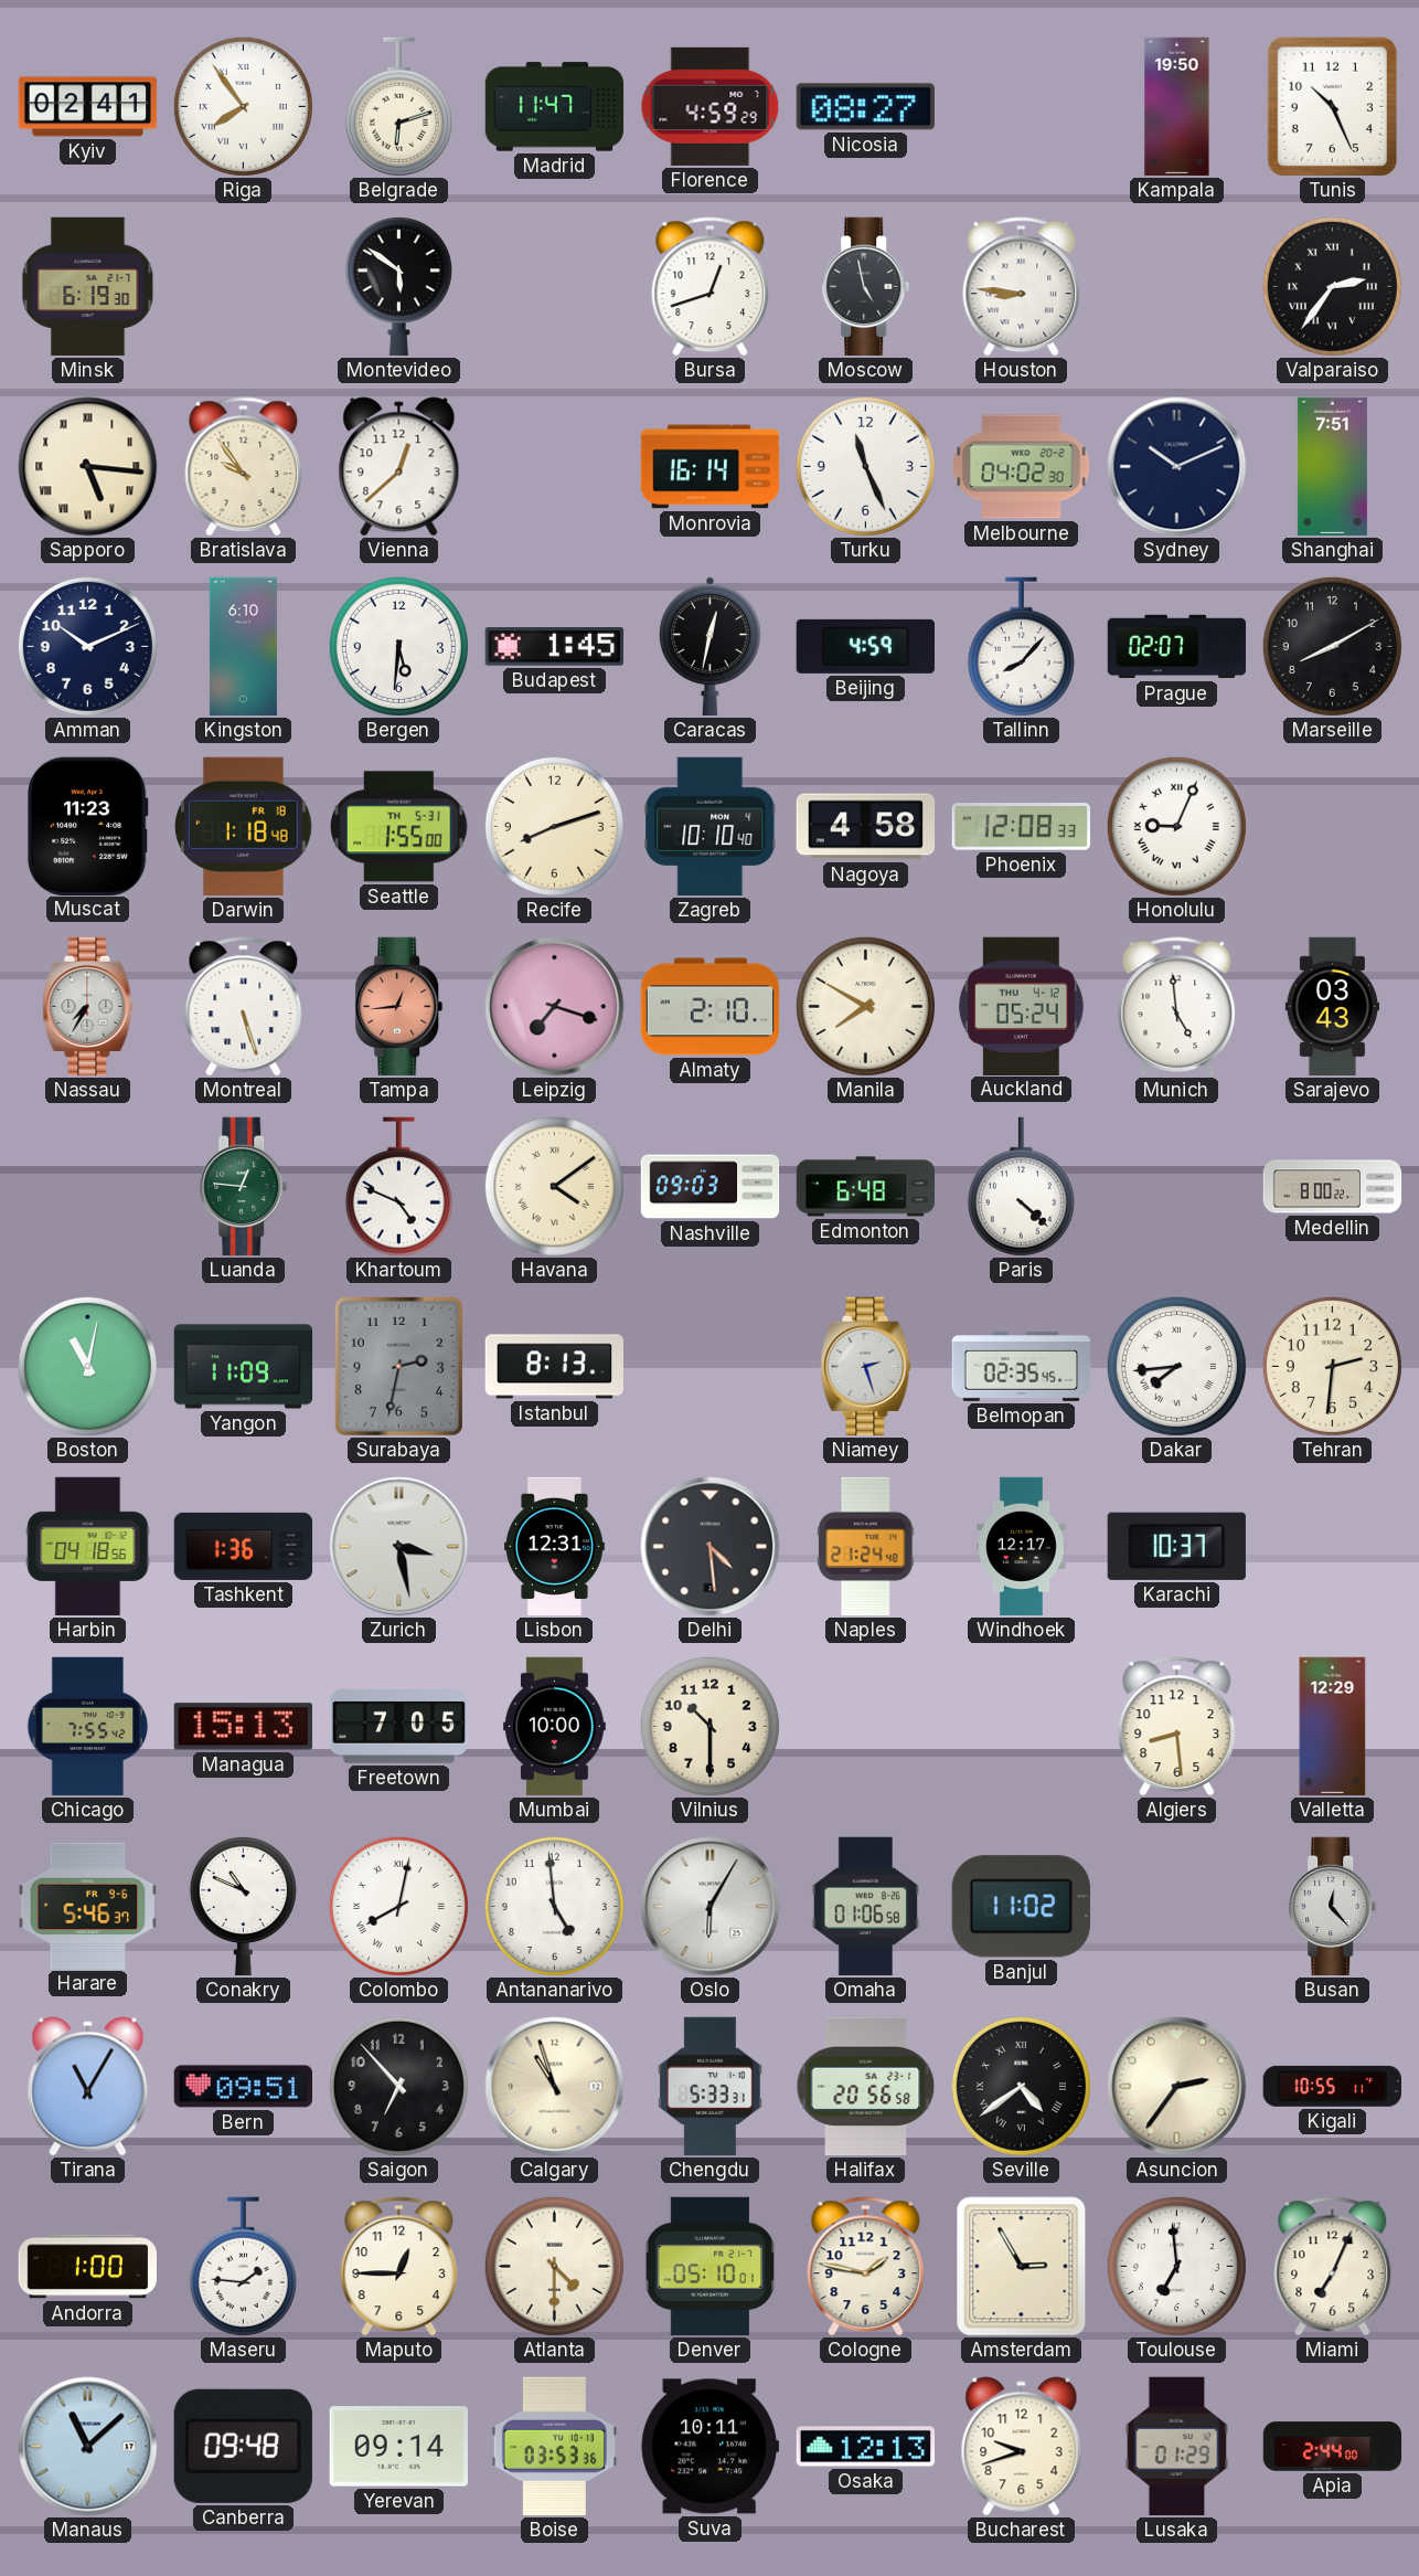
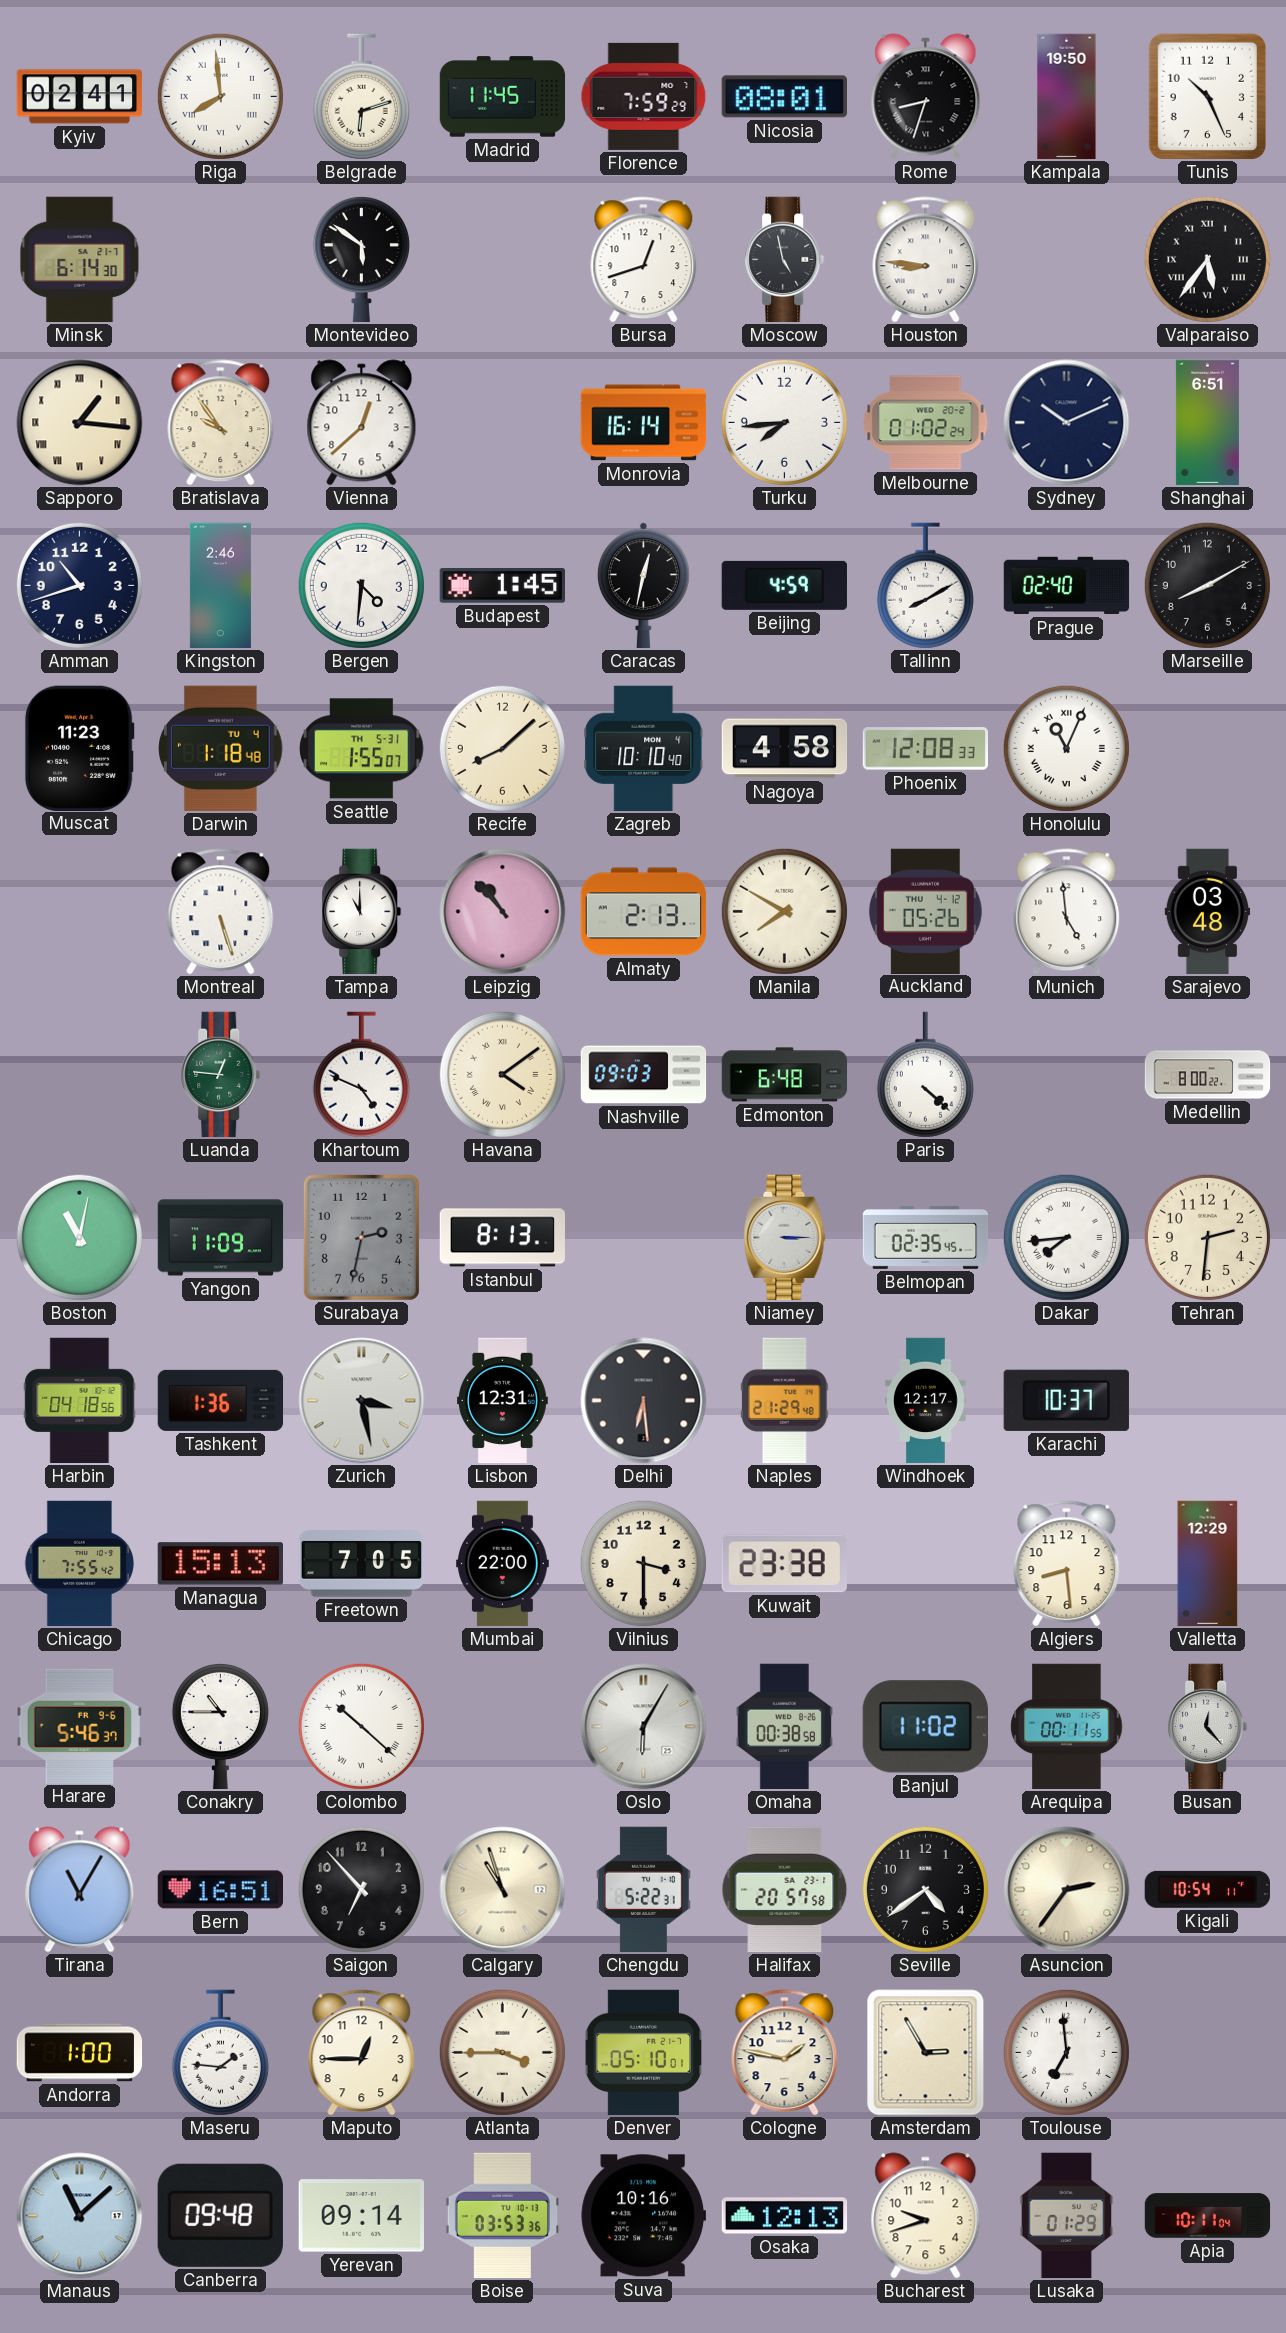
Riga: 7:54 -> 7:59 (220, 96)
Madrid: 11:47 -> 11:45 (503, 97)
Florence: 4:59 -> 7:59 (644, 96)
Nicosia: 08:27 -> 08:01 (784, 97)
Rome: none -> 8:33 (926, 97)
Minsk: 6:19 -> 6:14 (80, 260)
Valparaiso: 2:36 -> 5:36 (1207, 259)
Sapporo: 5:16 -> 1:16 (80, 423)
Turku: 11:26 -> 7:44 (784, 422)
Melbourne: 04:02 -> 01:02 (926, 423)
Shanghai: 7:51 -> 6:51 (1207, 423)
Amman: 10:11 -> 10:42 (79, 585)
Kingston: 6:10 -> 2:46 (220, 586)
Bergen: 5:31 -> 4:31 (361, 585)
Tallinn: 8:07 -> 8:10 (925, 586)
Prague: 02:07 -> 02:40 (1067, 586)
Darwin date: FR 18 -> TU 4 (221, 748)
Seattle: 1:55:00 -> 1:55:07 (362, 749)
Recife: 8:12 -> 8:08 (502, 748)
Honolulu: 9:04 -> 11:04 (1066, 748)
Nassau: 7:35 -> none (88, 1007)
Tampa: 12:44 -> 11:00 (362, 912)
Tampa dial: salmon -> white (362, 912)
Leipzig: 7:18 -> 10:53 (503, 912)
Almaty: 2:10 -> 2:13 (644, 912)
Auckland: 05:24 -> 05:26 (925, 911)
Sarajevo: 03:43 -> 03:48 (1208, 912)
Niamey: 2:27 -> 3:15 (785, 1238)
Delhi: 4:29 -> 6:29 (644, 1401)
Naples: 21:24 -> 21:29 (785, 1401)
Mumbai: 10:00 -> 22:00 (503, 1564)
Vilnius: 10:30 -> 3:30 (643, 1563)
Kuwait: none -> 23:38 (784, 1564)
Conakry: 10:49 -> 10:45 (220, 1726)
Colombo: 8:02 -> 10:22 (361, 1726)
Antananarivo: 4:59 -> none (554, 1906)
Omaha: 01:06 -> 00:38 (784, 1727)
Arequipa: none -> 00:11 (1067, 1727)
Bern: 09:51 -> 16:51 (221, 1890)
Chengdu: 5:33 -> 5:22 (643, 1890)
Halifax: 20:56 -> 20:57 (785, 1890)
Seville numerals: Roman -> Arabic (925, 1889)
Kigali: 10:55 -> 10:54 (1207, 1889)
Atlanta: 4:30 -> 3:45 (502, 2052)
Miami: 7:04 -> none (1333, 2267)
Suva: 10:11 -> 10:16 (643, 2216)
Apia: 2:44 -> 10:11 (1208, 2216)
